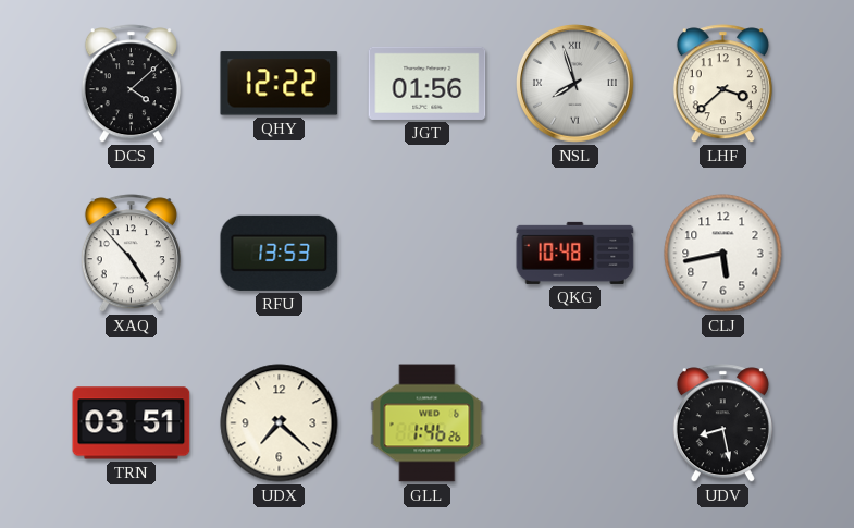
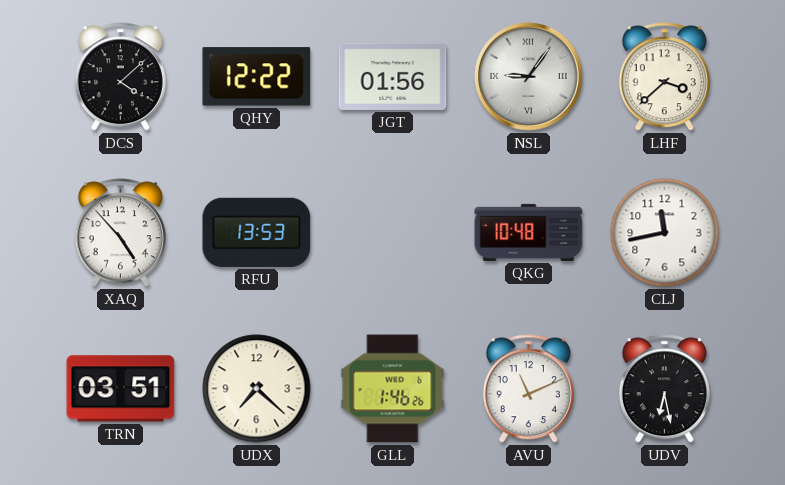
NSL: 7:57 -> 9:06 (529, 77)
CLJ: 5:43 -> 11:43 (665, 233)
AVU: none -> 11:11 (528, 389)
UDV: 8:28 -> 6:28 (664, 389)
